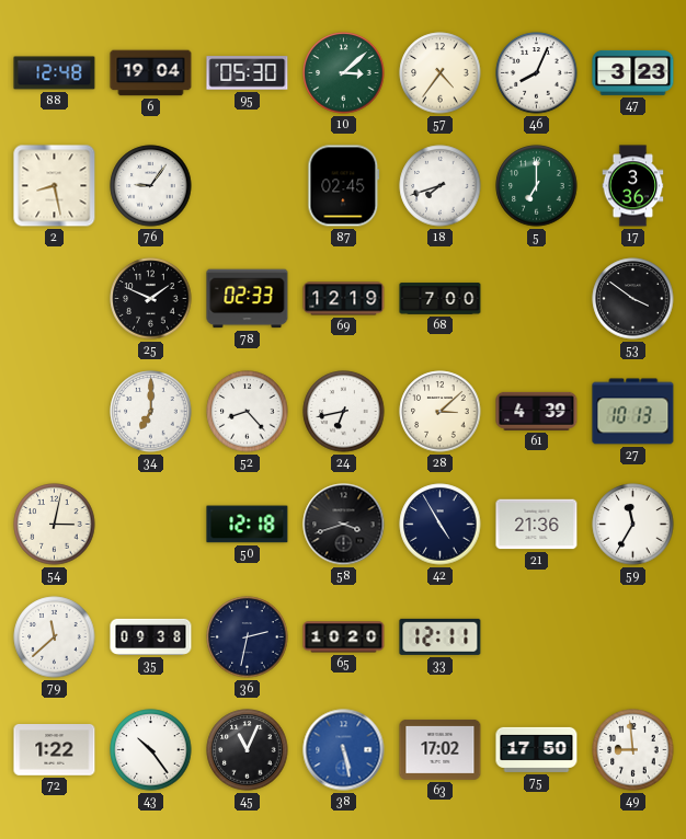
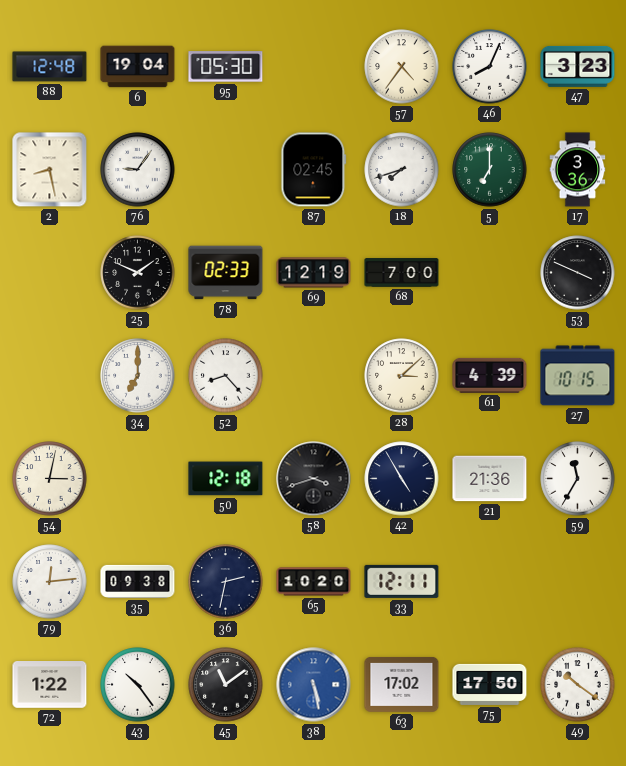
10: 3:08 -> none (344, 73)
53: 3:51 -> 3:49 (578, 273)
24: 6:43 -> none (344, 412)
27: 10:13 -> 10:15 (578, 376)
79: 11:38 -> 12:14 (50, 582)
45: 11:04 -> 11:09 (226, 685)
49: 8:59 -> 10:21 (578, 685)
